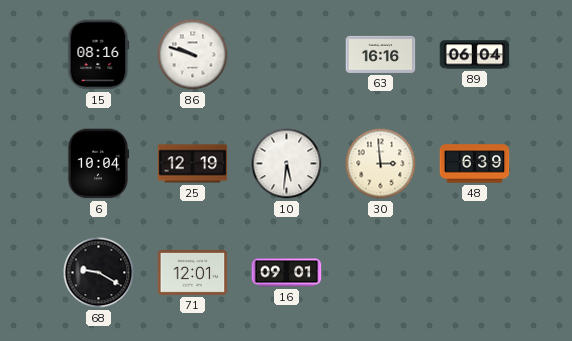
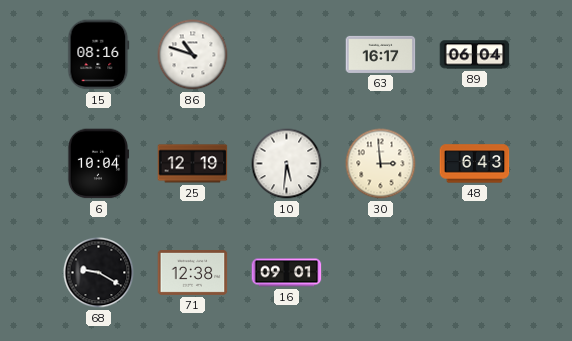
86: 9:48 -> 10:48 (193, 55)
63: 16:16 -> 16:17 (381, 54)
48: 6:39 -> 6:43 (475, 164)
71: 12:01 -> 12:38 (193, 272)
